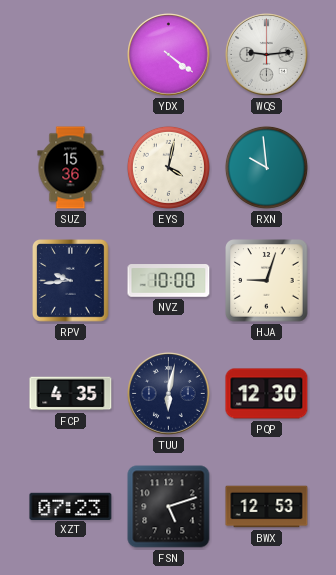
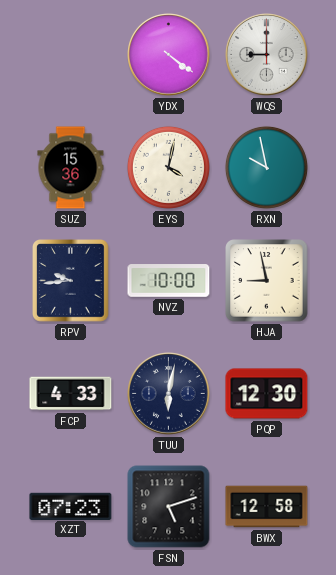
WQS: 9:14 -> 9:00 (267, 55)
RXN: 9:59 -> 9:58 (266, 167)
HJA: 9:03 -> 8:58 (267, 281)
FCP: 4:35 -> 4:33 (71, 394)
BWX: 12:53 -> 12:58 (267, 507)
